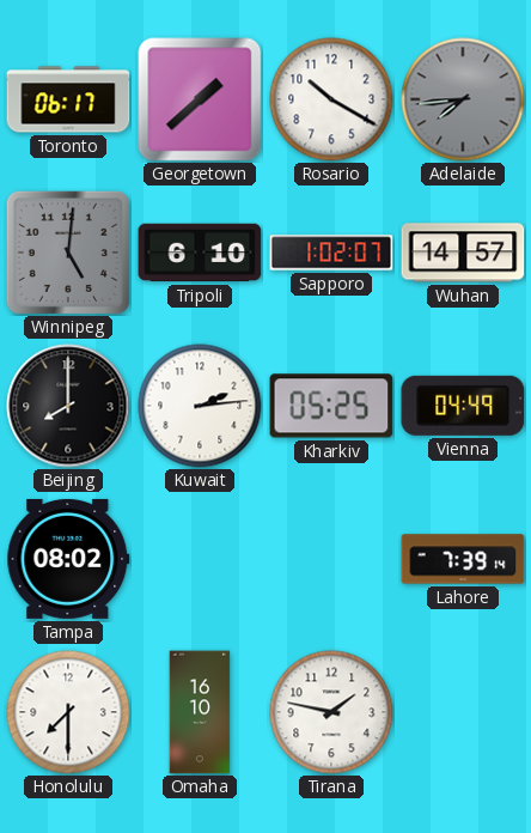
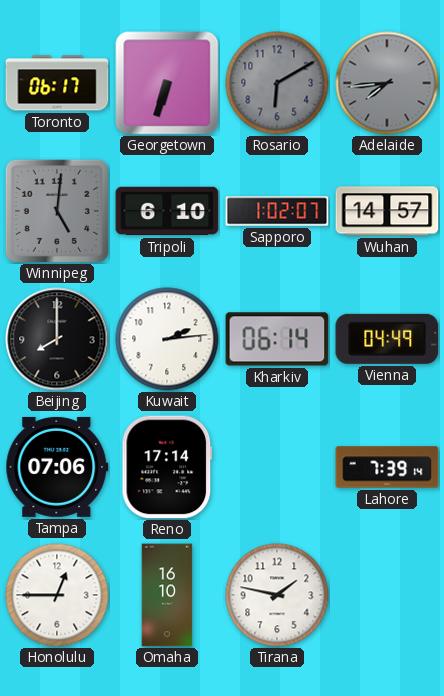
Georgetown: 1:38 -> 6:33 (167, 83)
Rosario: 10:20 -> 6:10 (277, 83)
Rosario dial: white -> grey (277, 83)
Kharkiv: 05:25 -> 06:14 (277, 339)
Tampa: 08:02 -> 07:06 (57, 467)
Reno: none -> 17:14 (167, 467)
Honolulu: 7:30 -> 12:45 (57, 595)
